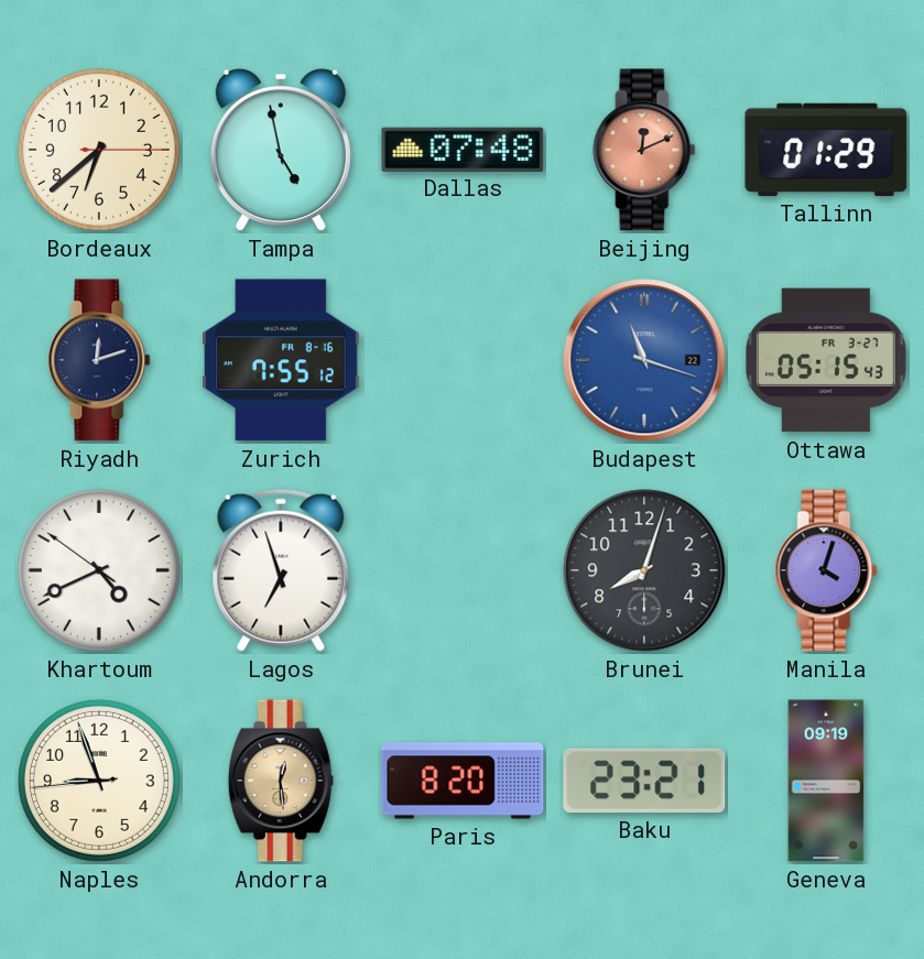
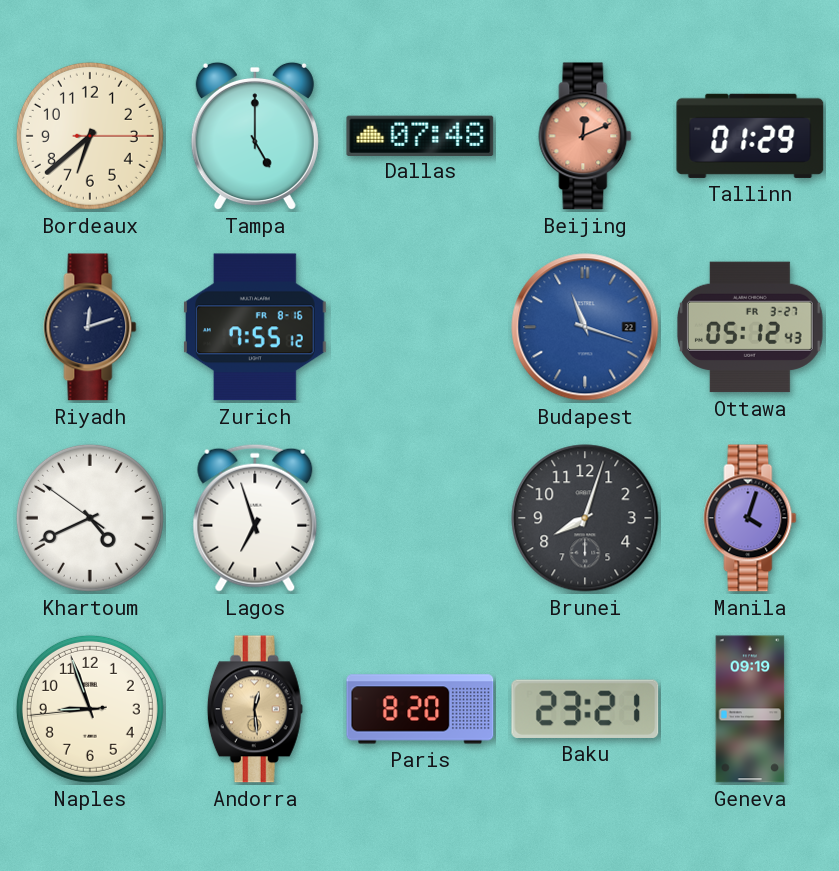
Tampa: 4:58 -> 5:00 (255, 136)
Ottawa: 05:15 -> 05:12 (750, 327)
